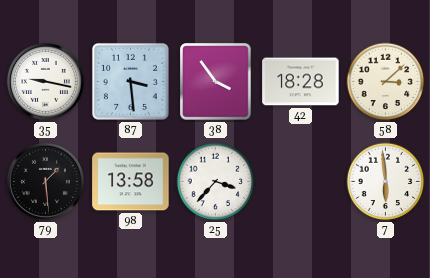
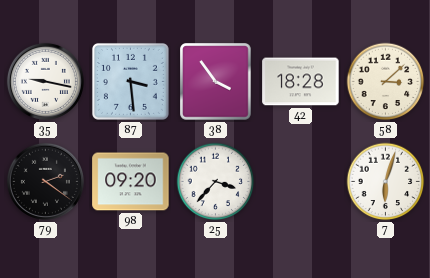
79: 1:29 -> 2:21 (45, 181)
98: 13:58 -> 09:20 (131, 182)
7: 5:59 -> 6:03 (386, 182)
